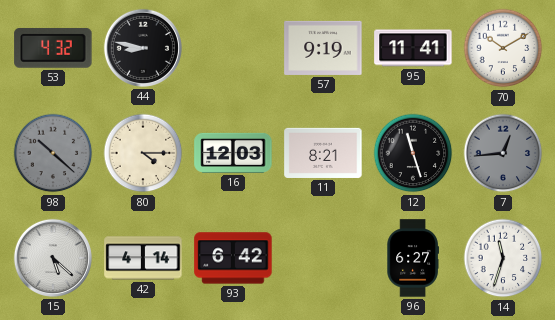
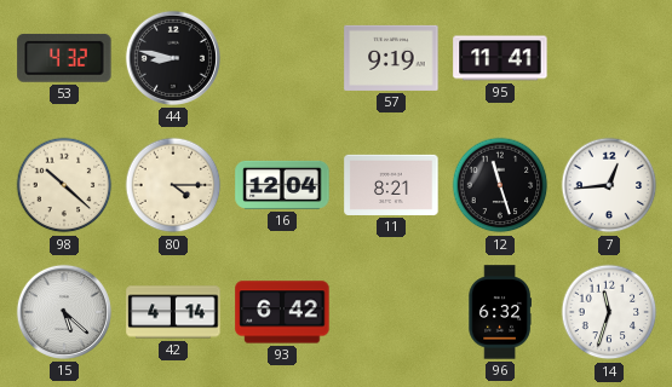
70: 10:10 -> none (503, 48)
98 dial: grey -> cream (64, 185)
16: 12:03 -> 12:04 (282, 185)
7 dial: grey -> white (609, 185)
96: 6:27 -> 6:32 (500, 312)
